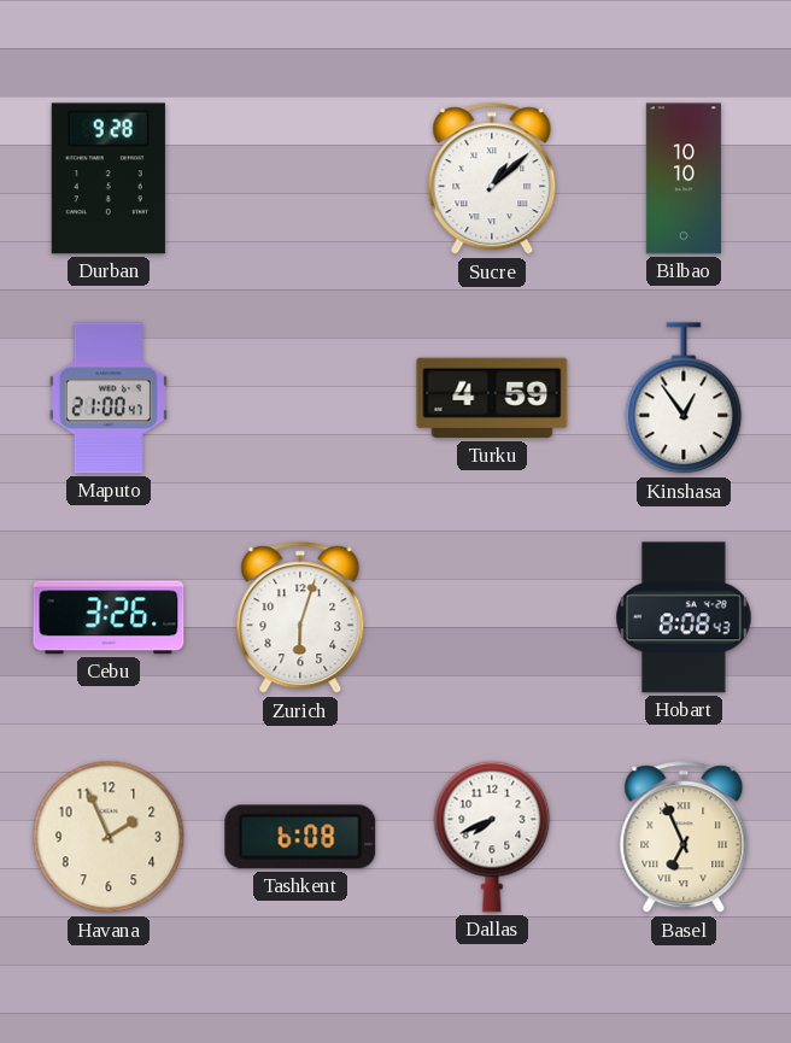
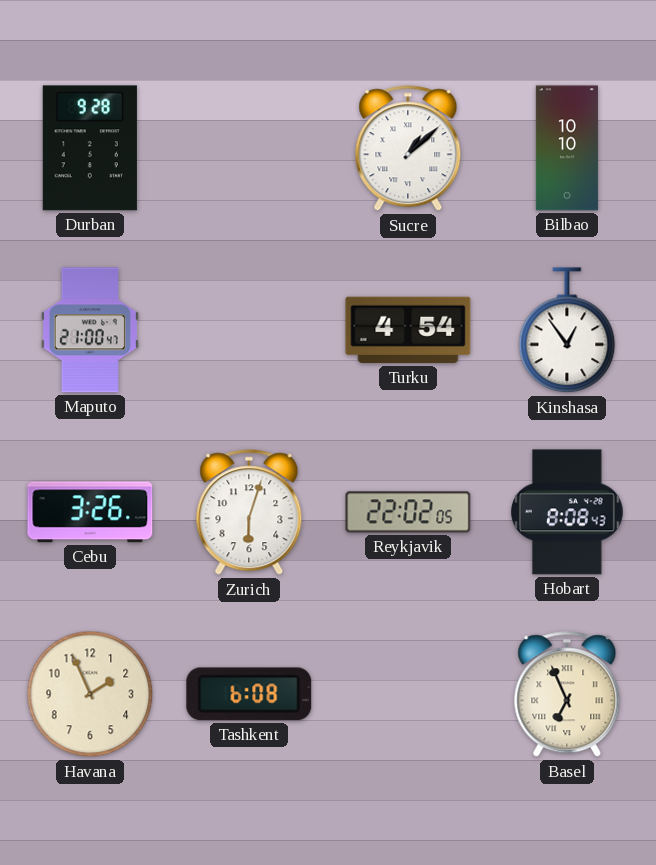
Turku: 4:59 -> 4:54 (408, 330)
Reykjavik: none -> 22:02 (408, 512)
Dallas: 7:41 -> none (492, 837)
